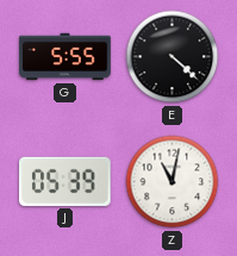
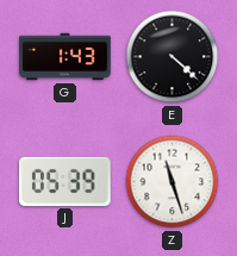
G: 5:55 -> 1:43 (66, 57)
Z: 11:02 -> 11:27 (173, 182)
